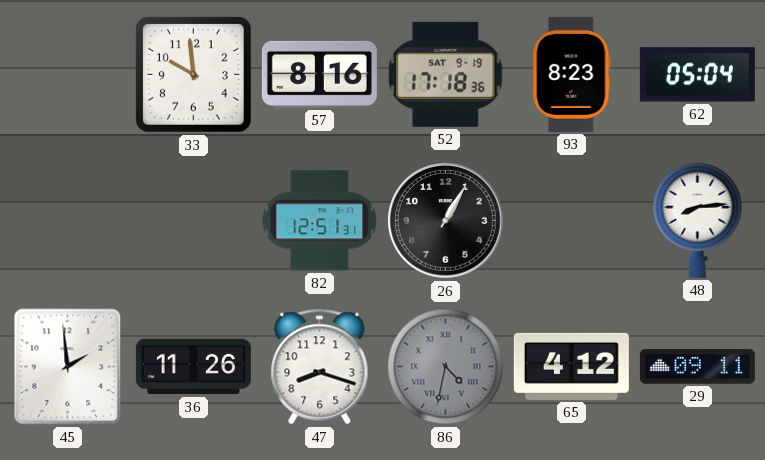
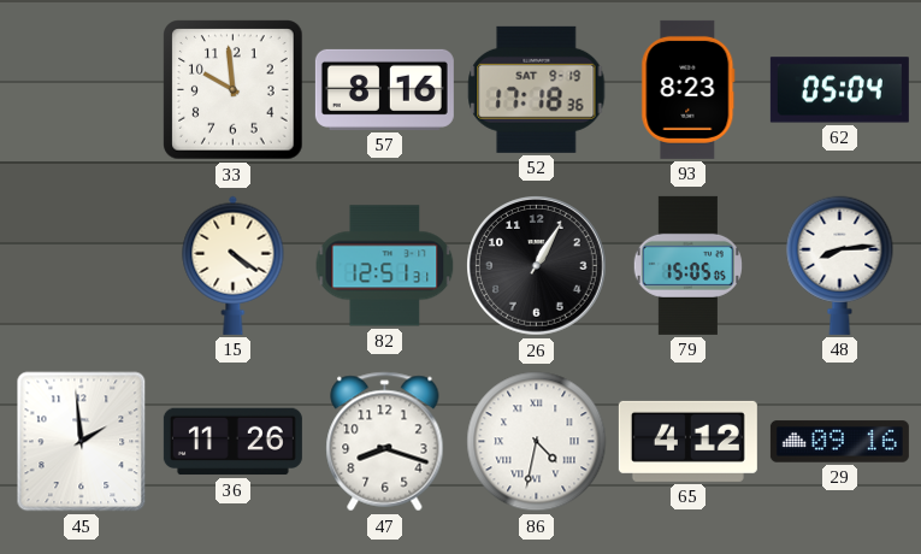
15: none -> 4:21 (234, 265)
79: none -> 15:05 (687, 265)
86 dial: grey -> white (537, 442)
29: 09:11 -> 09:16 (839, 442)
